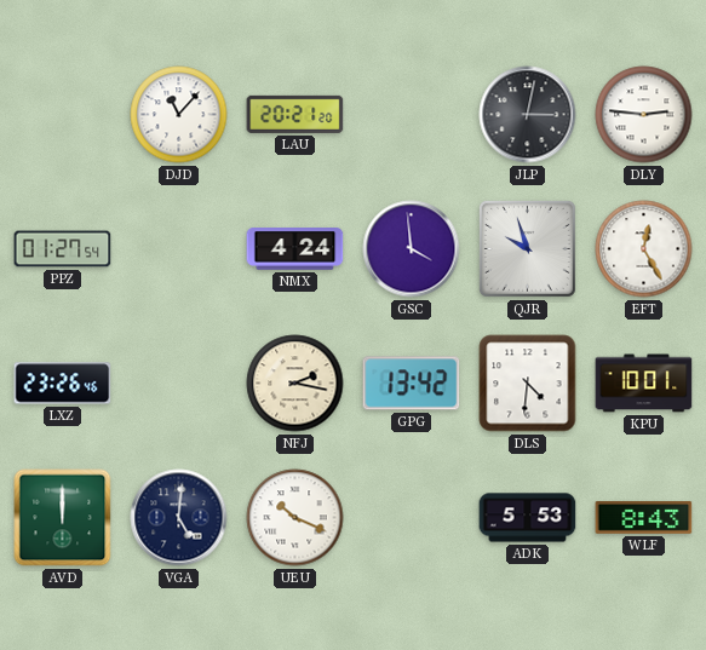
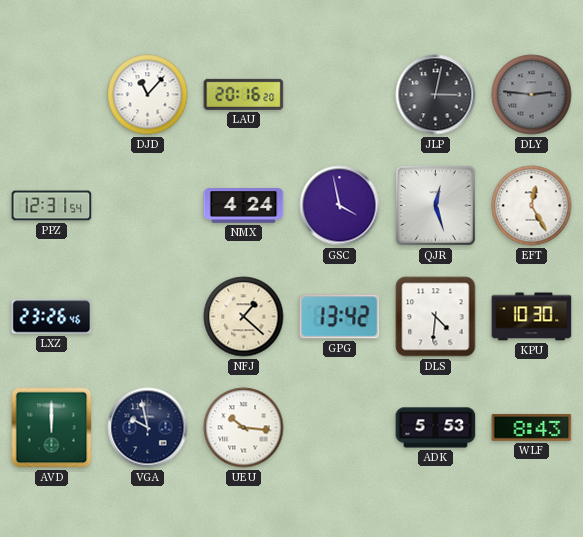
LAU: 20:21 -> 20:16 (244, 94)
DLY dial: white -> grey (532, 95)
PPZ: 01:27 -> 12:31 (52, 206)
GSC: 3:59 -> 3:58 (340, 206)
QJR: 9:57 -> 12:27 (435, 205)
NFJ: 2:17 -> 1:22 (244, 317)
KPU: 10:01 -> 10:30 (532, 317)
VGA: 5:01 -> 9:58 (148, 428)
UEU: 10:19 -> 10:16 (244, 428)
